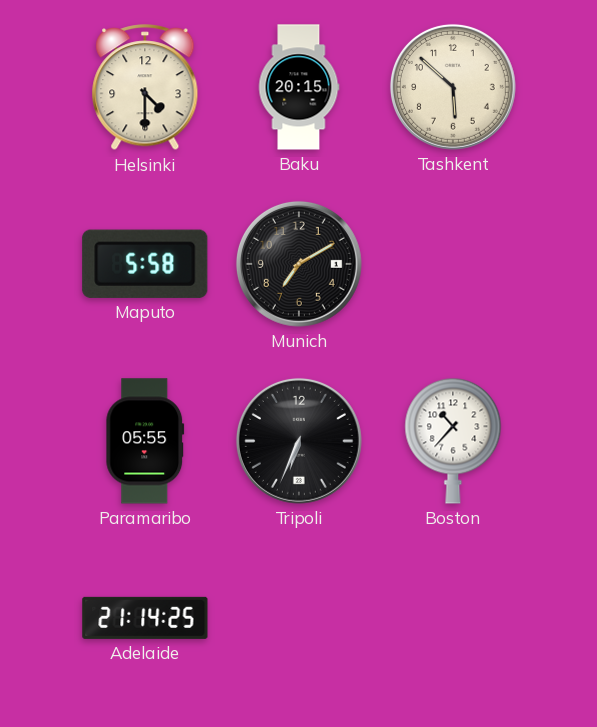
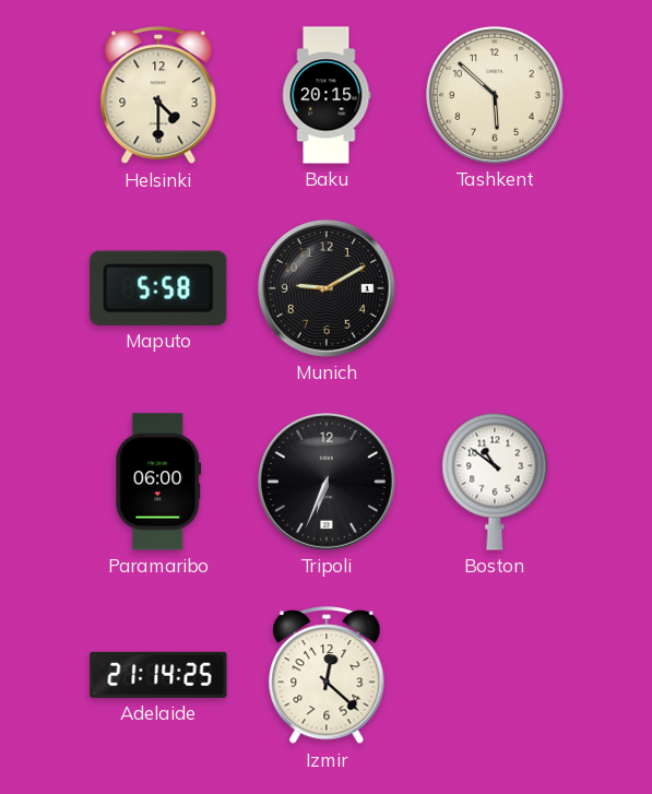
Munich: 7:10 -> 9:10 (327, 288)
Paramaribo: 05:55 -> 06:00 (158, 482)
Boston: 10:37 -> 10:51 (495, 482)
Izmir: none -> 12:22 (327, 676)
